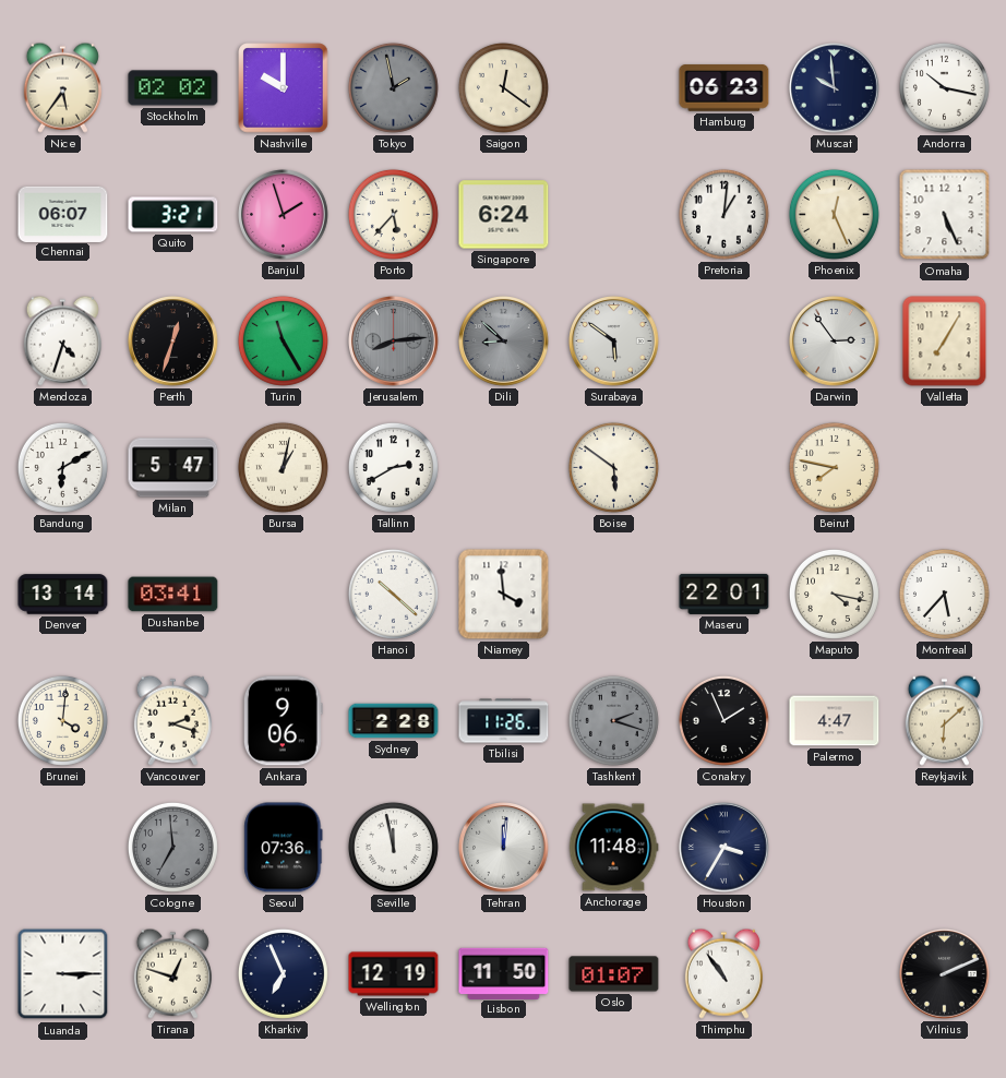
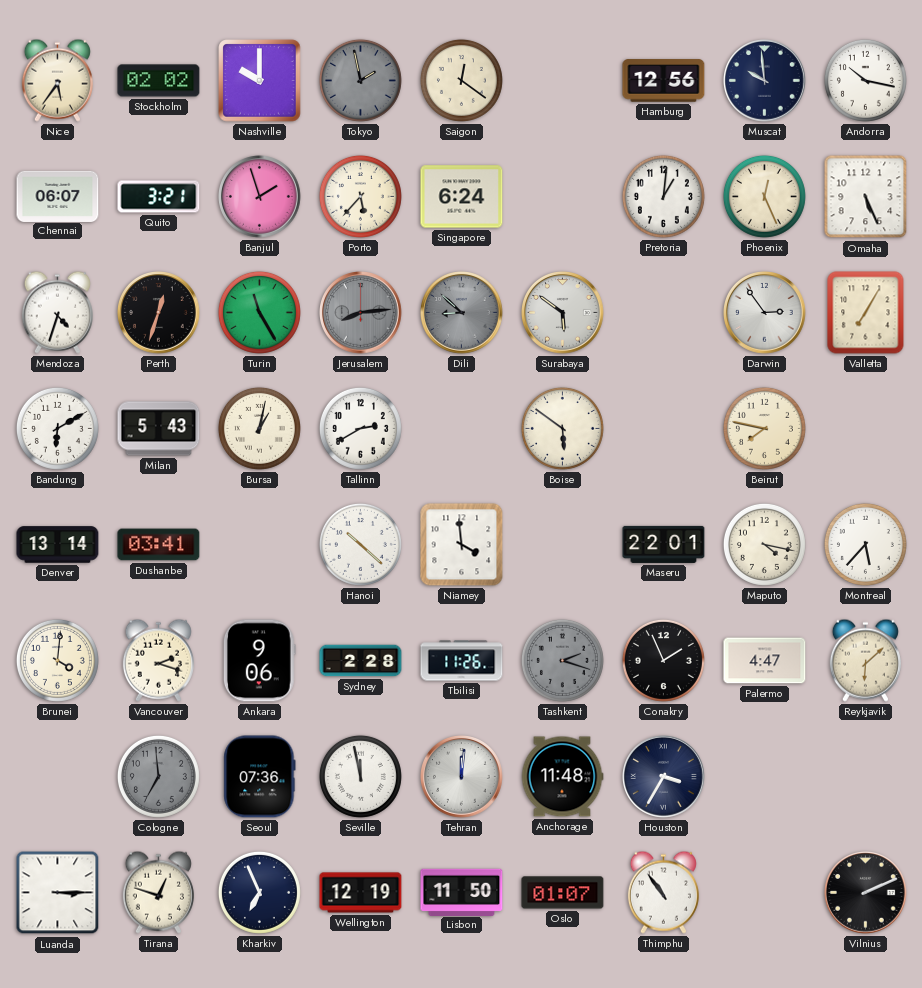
Hamburg: 06:23 -> 12:56 (664, 81)
Milan: 5:47 -> 5:43 (159, 429)
